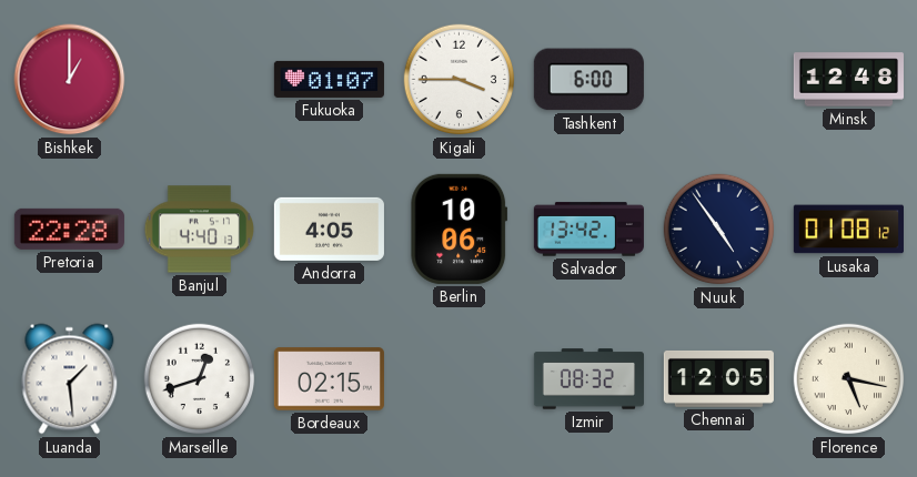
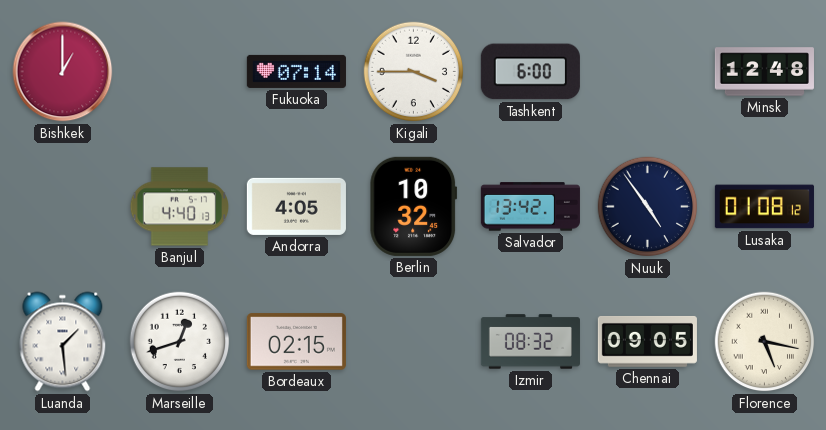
Fukuoka: 01:07 -> 07:14 (296, 71)
Pretoria: 22:28 -> none (69, 229)
Berlin: 10:06 -> 10:32 (414, 206)
Chennai: 12:05 -> 09:05 (647, 341)
